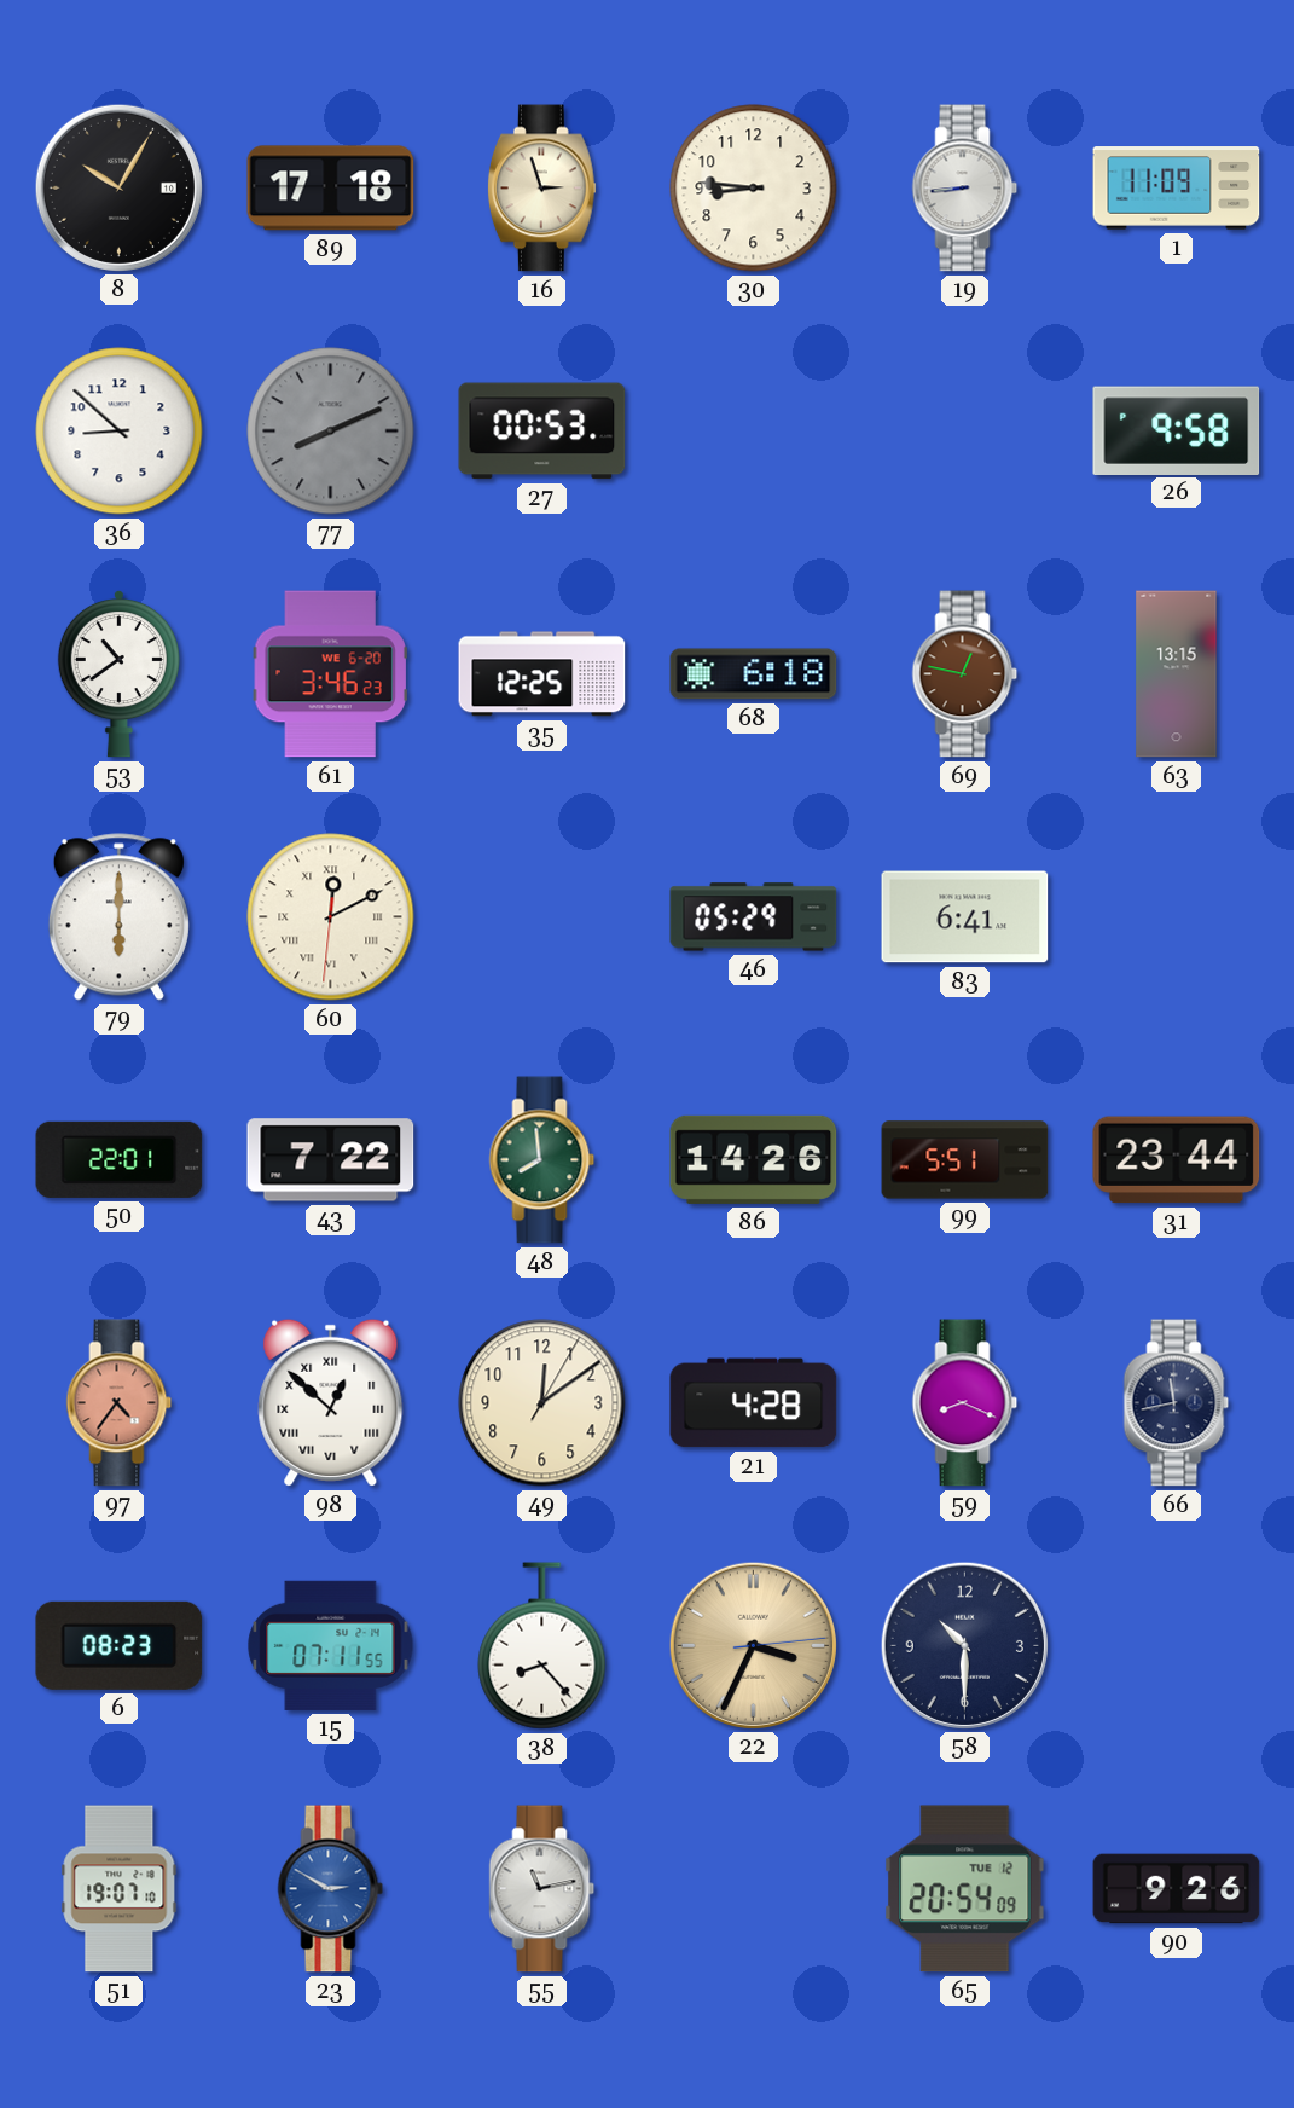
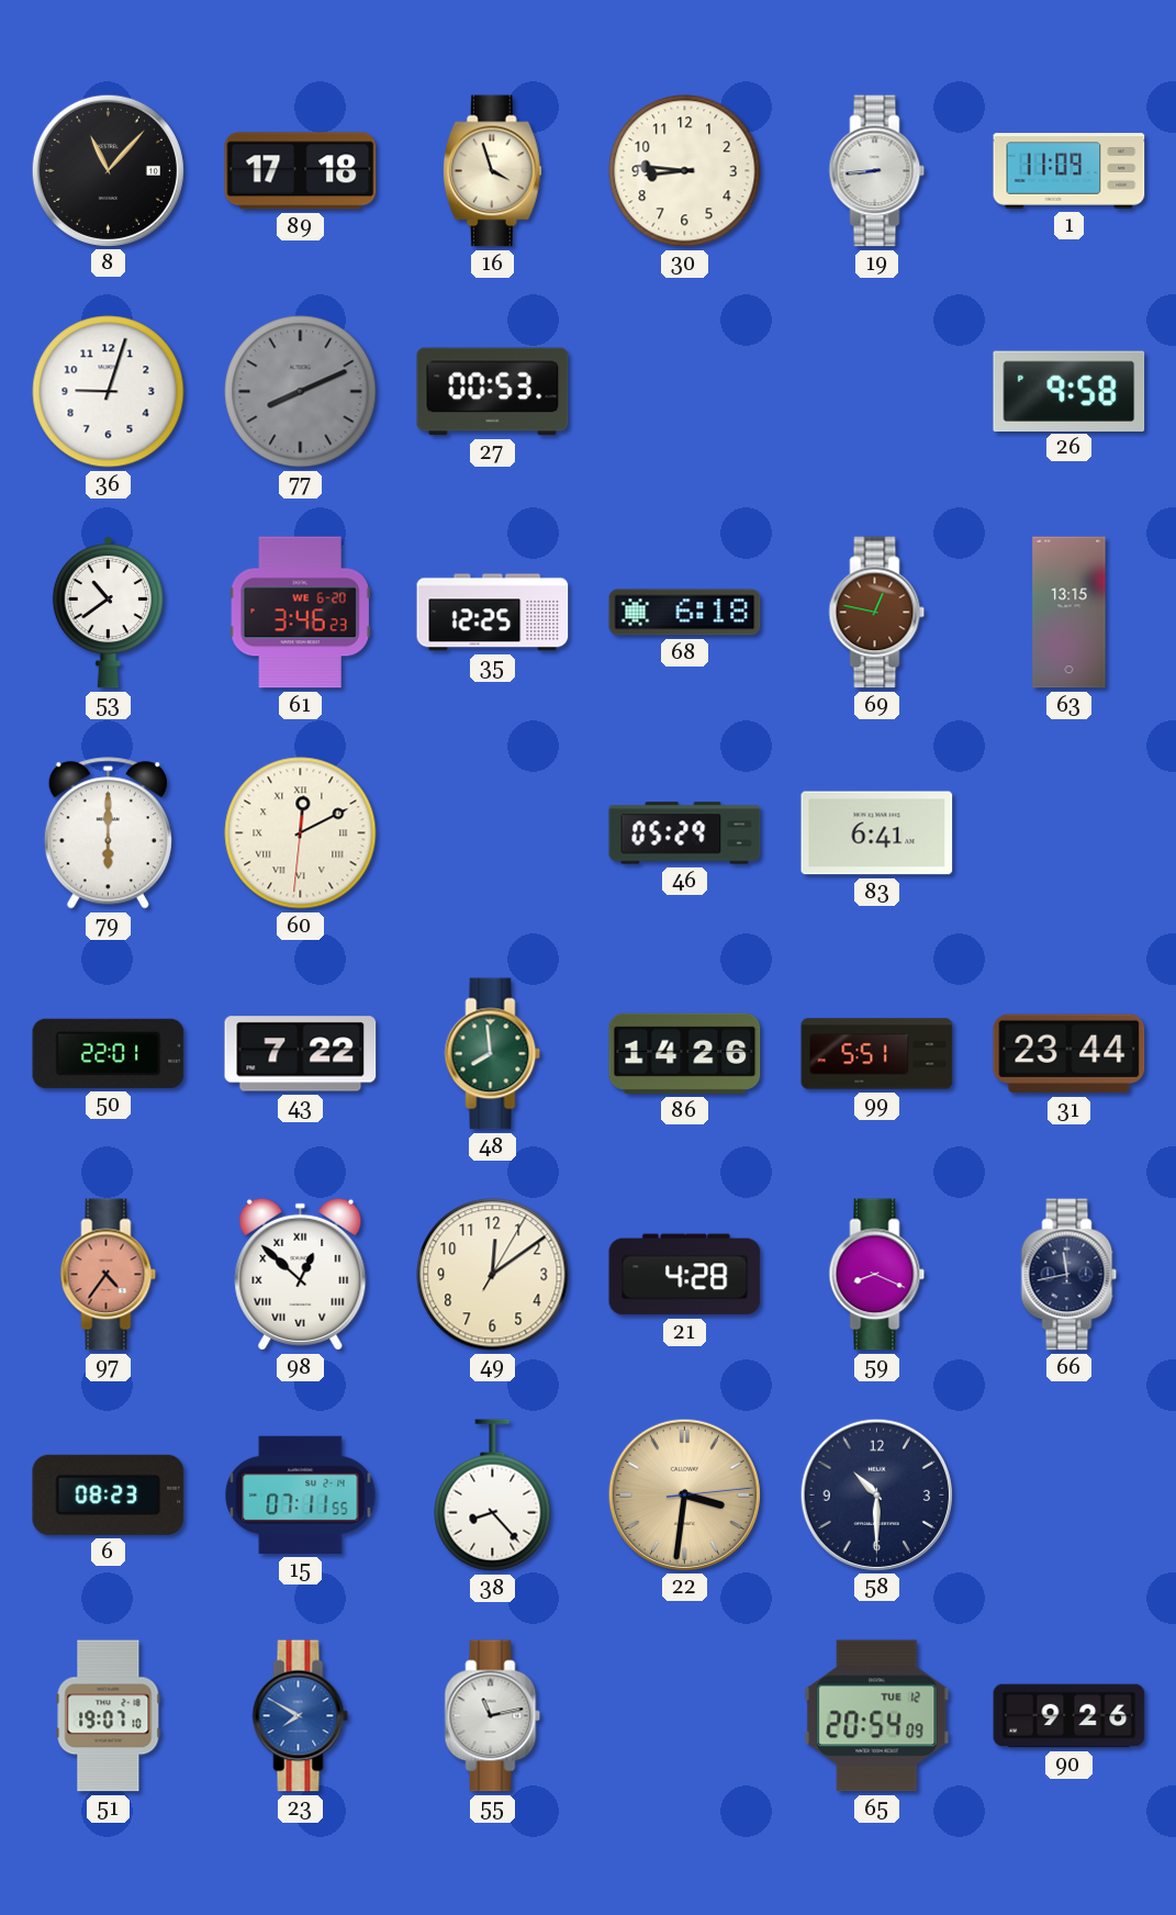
8: 10:05 -> 11:07 (108, 170)
16: 2:57 -> 3:57 (492, 171)
36: 8:52 -> 9:03 (109, 392)
22: 3:34 -> 3:31 (684, 1494)
23: 2:50 -> 7:50 (301, 1716)
